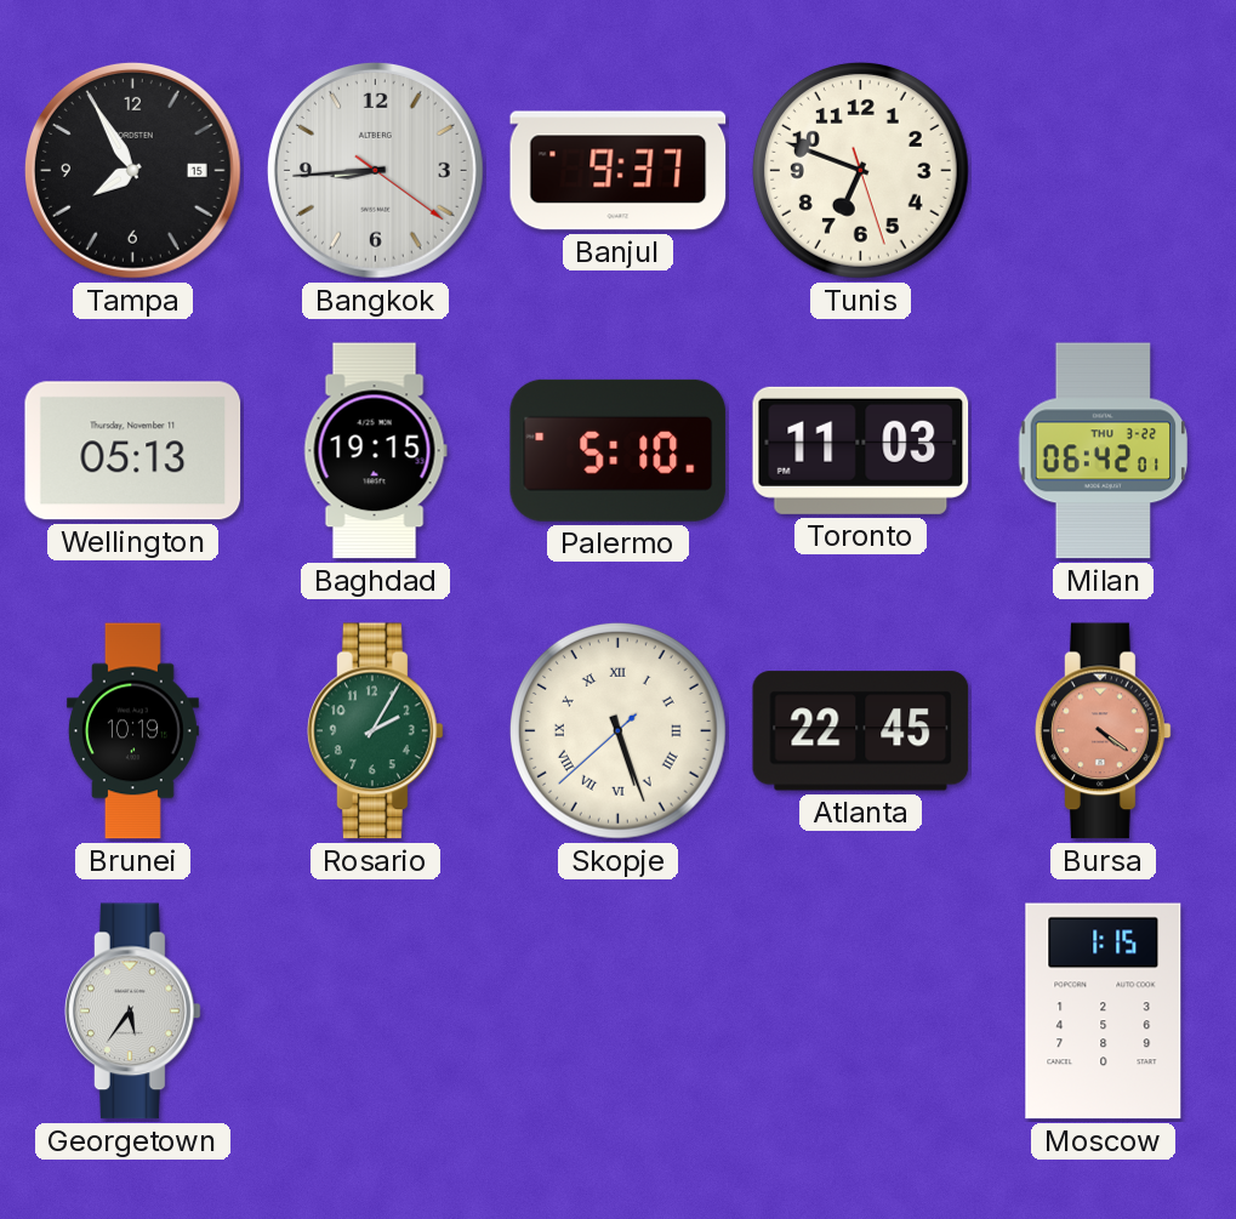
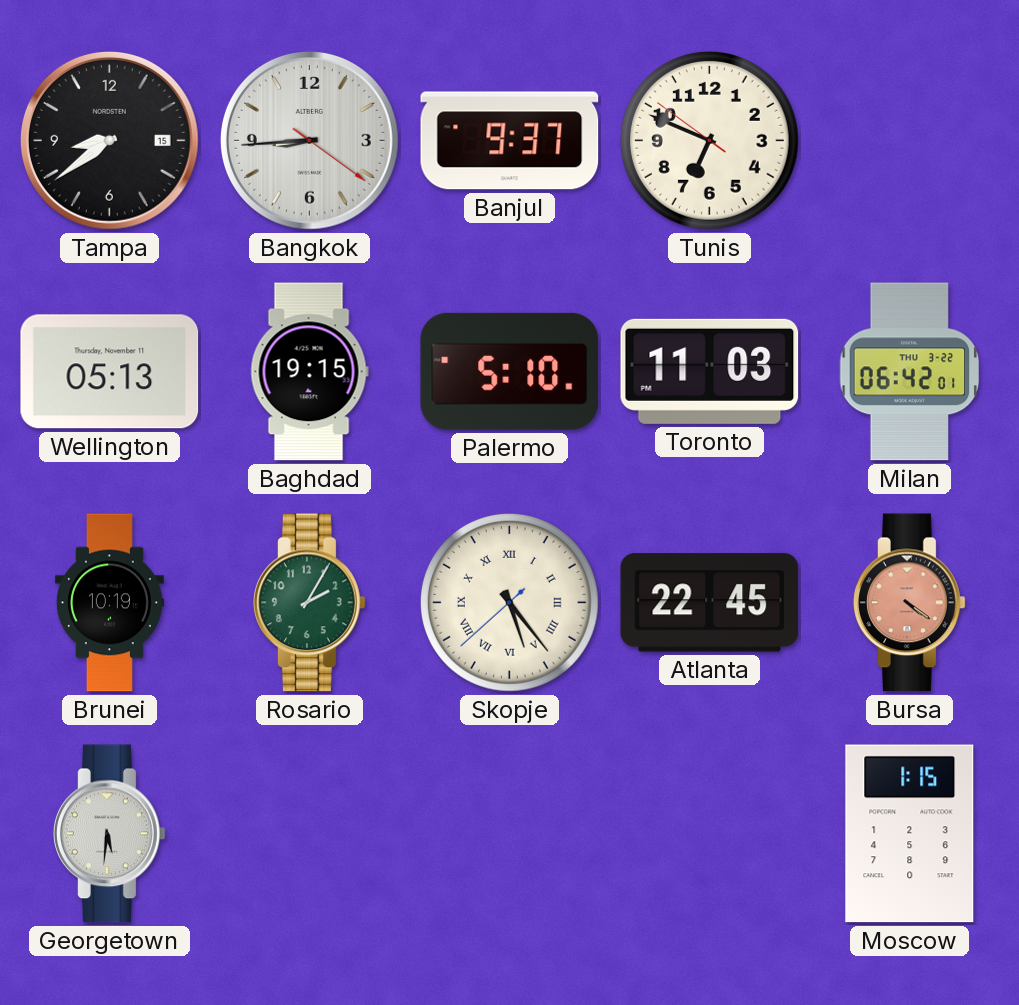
Tampa: 7:55 -> 8:39 (109, 140)
Tunis: 6:48:27 -> 6:48:51 (709, 140)
Skopje: 5:26 -> 5:23 (509, 602)
Georgetown: 5:36 -> 5:31 (110, 834)
